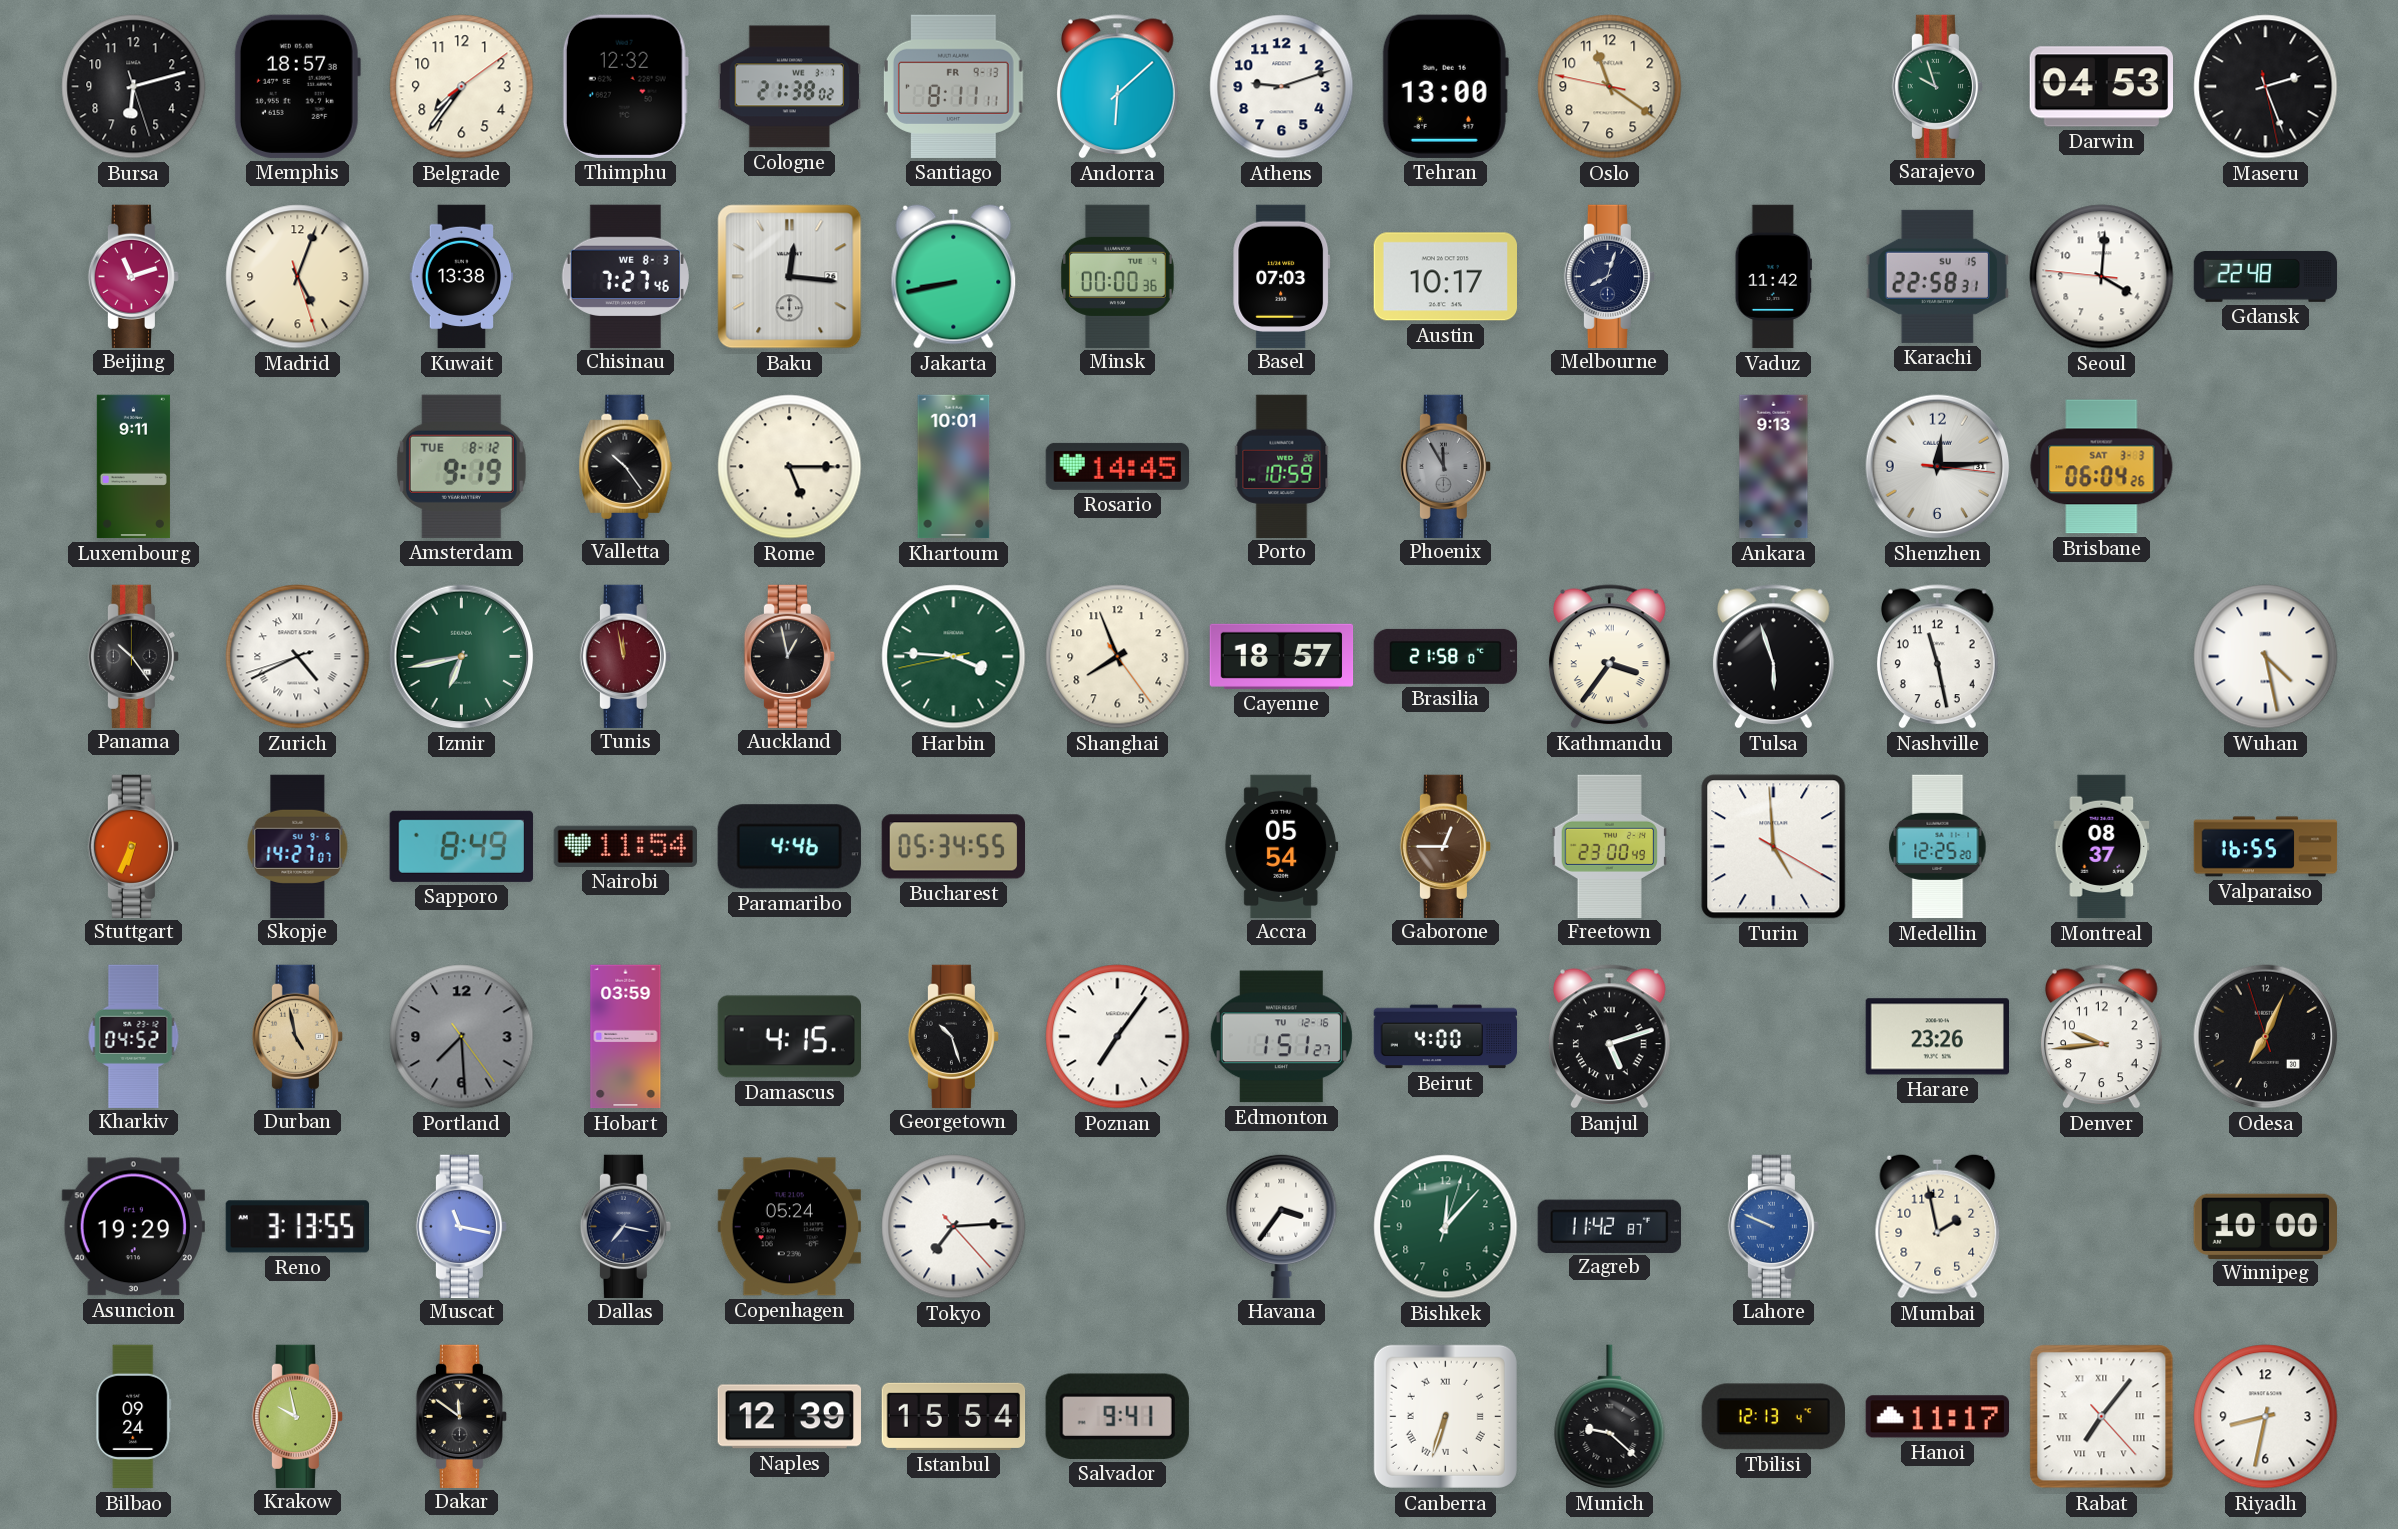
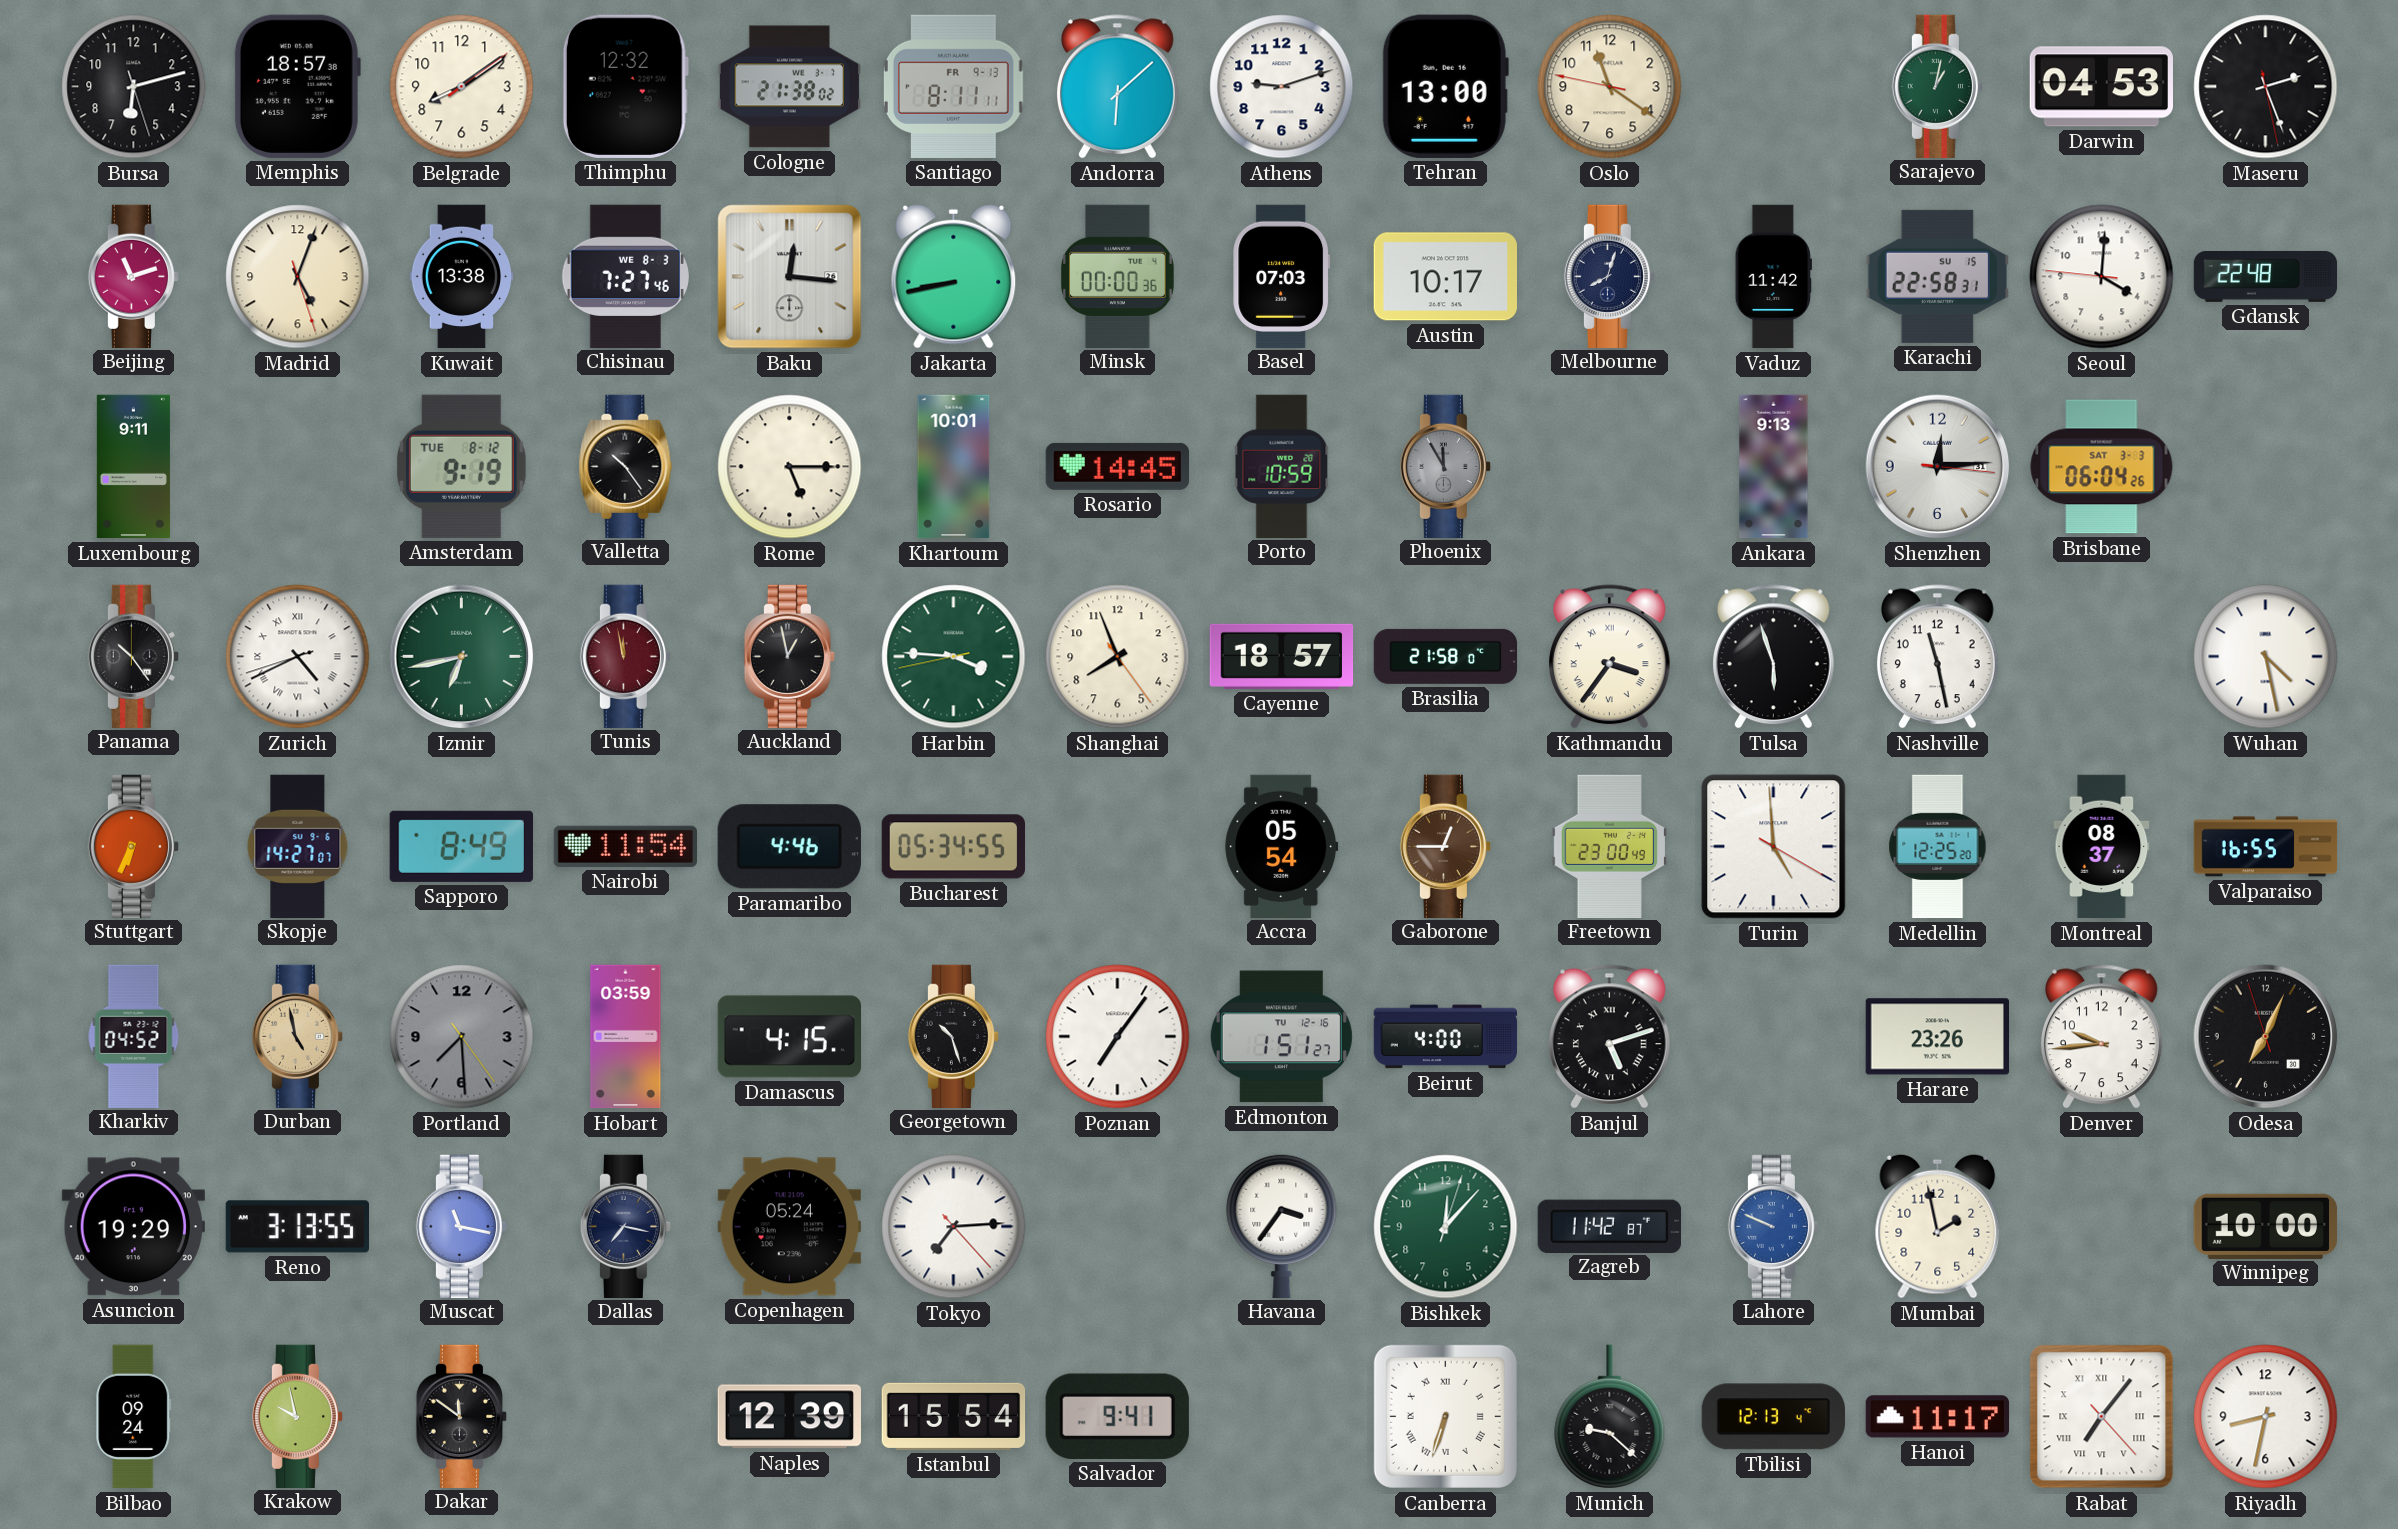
Belgrade: 7:36 -> 8:09 (462, 87)
Sarajevo: 9:57 -> 1:02 (1937, 86)
